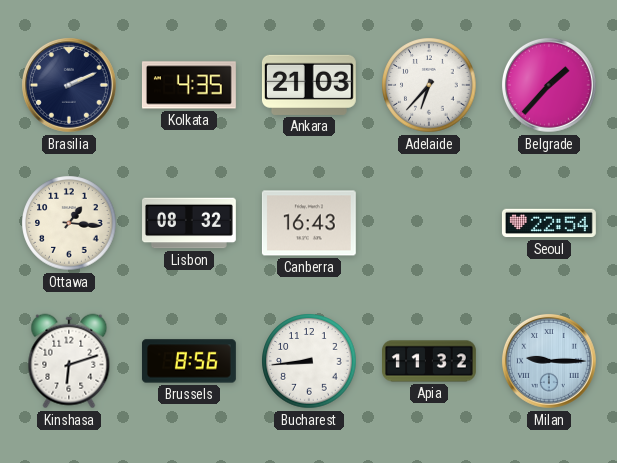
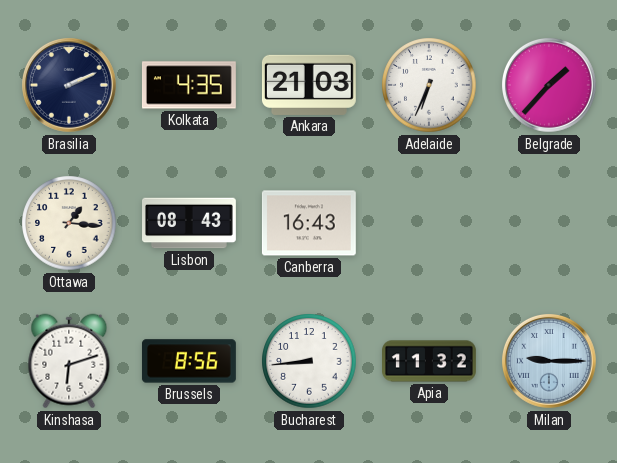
Adelaide: 6:37 -> 6:34 (429, 85)
Lisbon: 08:32 -> 08:43 (190, 223)
Seoul: 22:54 -> none (549, 223)
